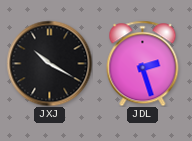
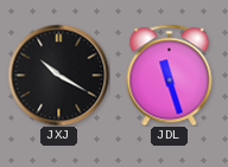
JDL: 2:27 -> 11:27 (170, 75)
